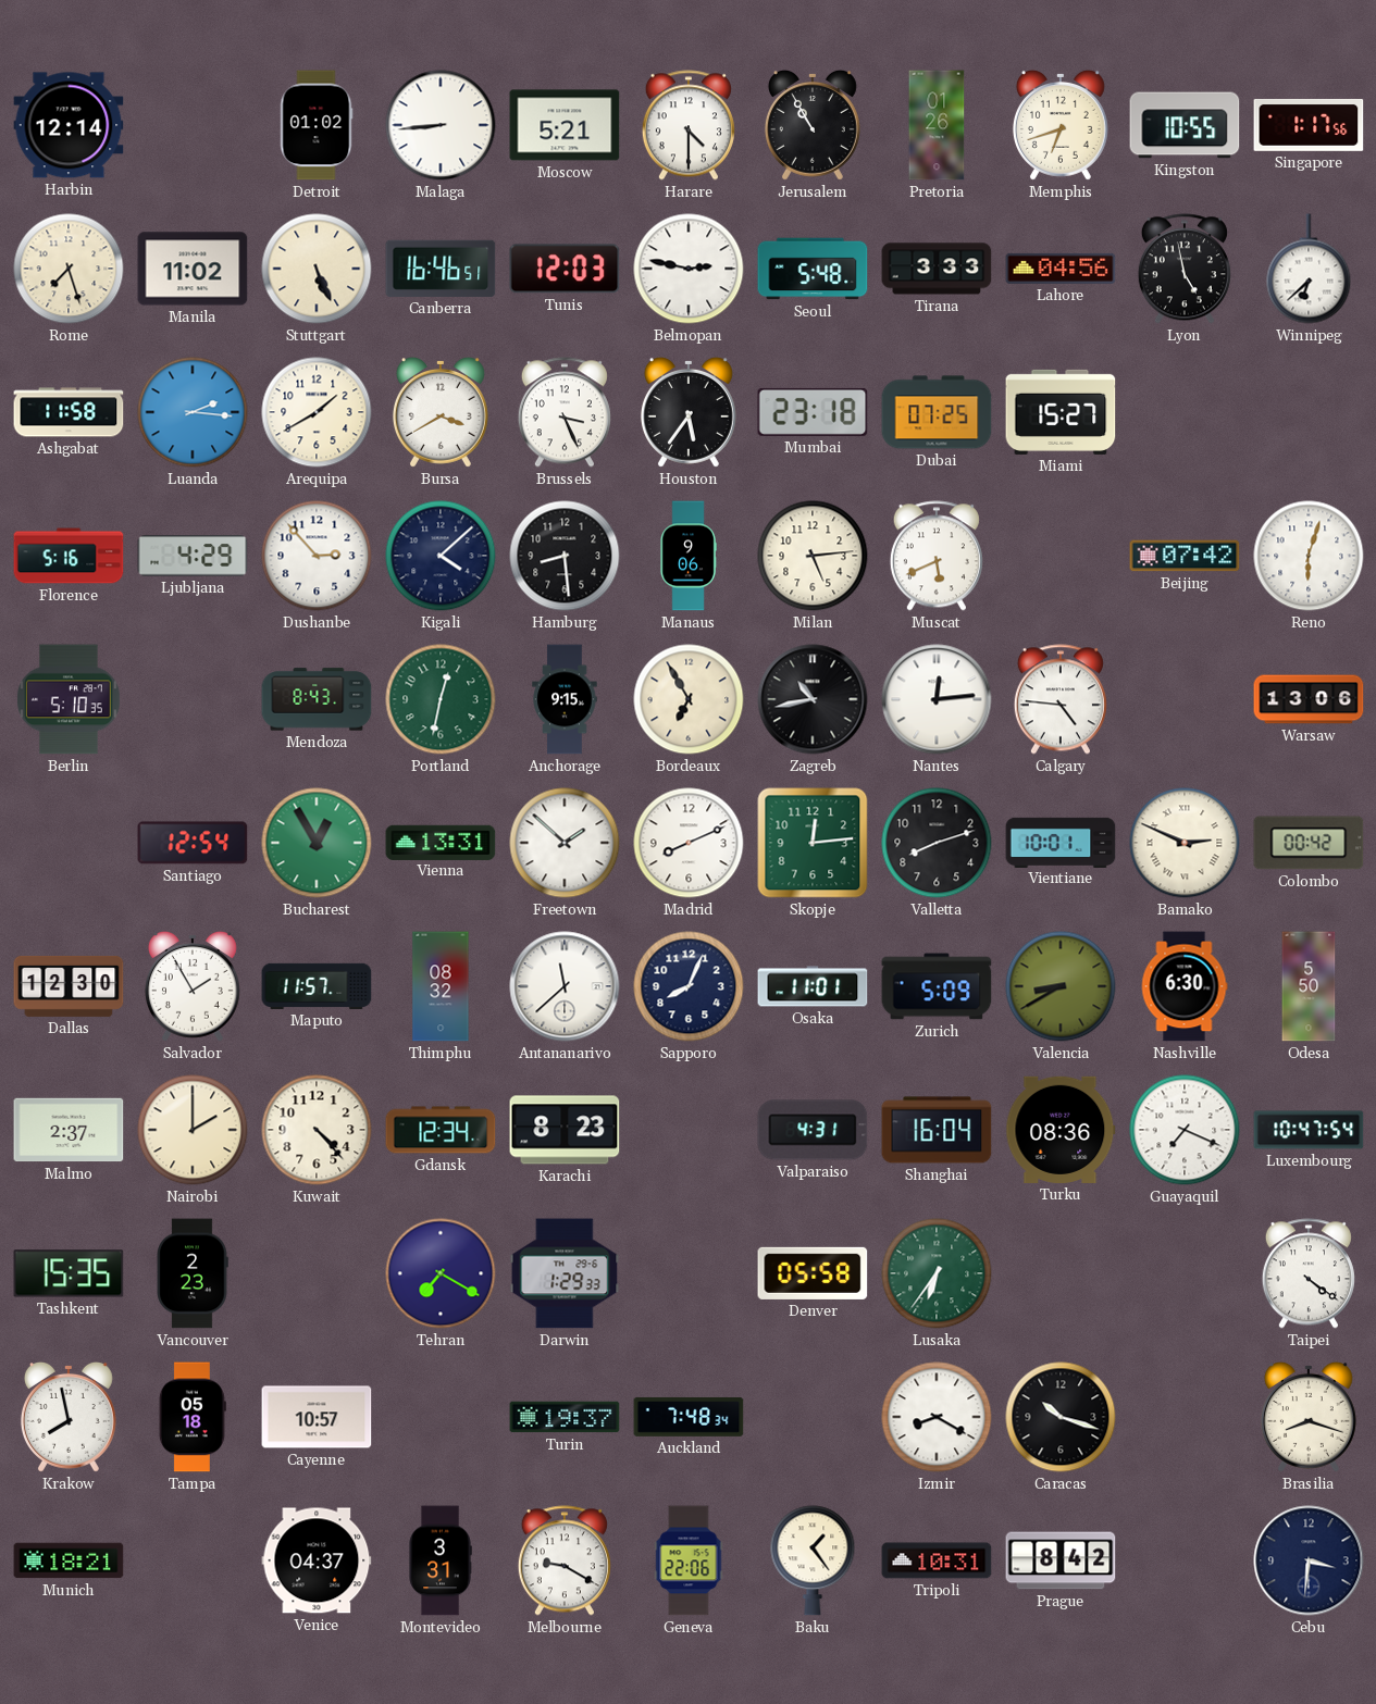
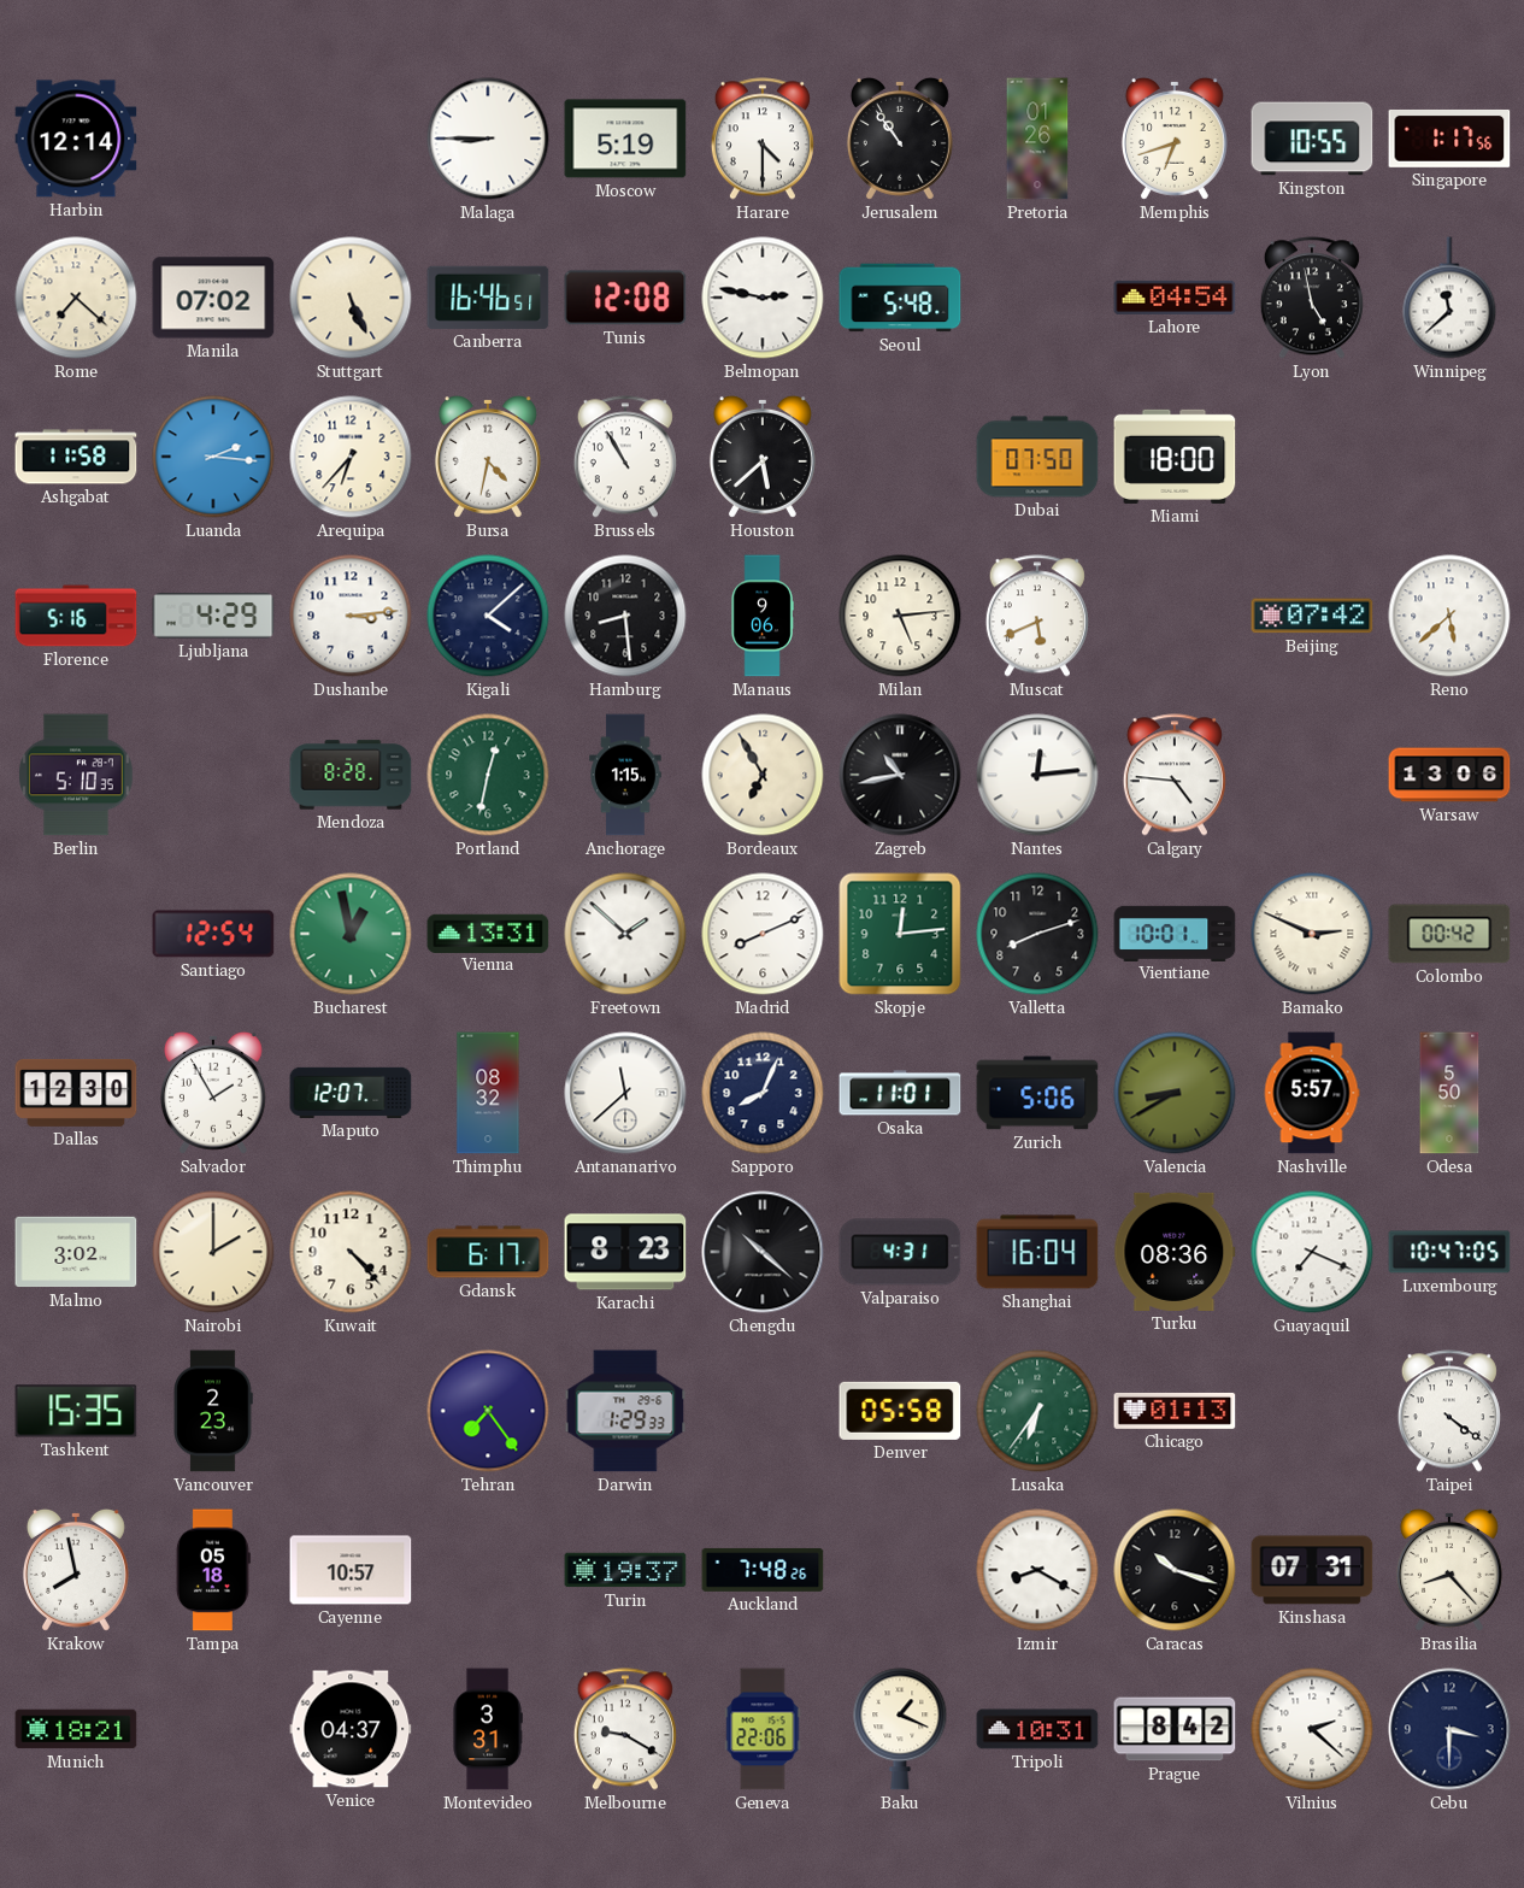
Detroit: 01:02 -> none (317, 125)
Malaga: 8:44 -> 8:45 (488, 139)
Moscow: 5:21 -> 5:19 (625, 139)
Jerusalem: 10:55 -> 10:54 (900, 139)
Rome: 7:27 -> 7:22 (76, 298)
Manila: 11:02 -> 07:02 (213, 298)
Tunis: 12:03 -> 12:08 (625, 298)
Tirana: 3:33 -> none (937, 269)
Lahore: 04:56 -> 04:54 (1175, 298)
Winnipeg: 6:38 -> 11:38 (1449, 298)
Arequipa: 1:40 -> 6:37 (351, 457)
Bursa: 3:40 -> 4:32 (488, 457)
Brussels: 3:26 -> 10:55 (625, 457)
Houston: 5:36 -> 5:38 (763, 457)
Mumbai: 23:18 -> none (813, 412)
Dubai: 07:25 -> 07:50 (1037, 457)
Miami: 15:27 -> 18:00 (1175, 457)
Dushanbe: 2:53 -> 3:14 (351, 616)
Reno: 6:03 -> 5:38 (1449, 616)
Mendoza: 8:43 -> 8:28 (351, 775)
Anchorage: 9:15 -> 1:15 (625, 775)
Bucharest: 12:55 -> 12:58 (351, 934)
Maputo: 11:57 -> 12:07 (351, 1093)
Zurich: 5:09 -> 5:06 (1037, 1093)
Nashville: 6:30 -> 5:57 (1312, 1093)
Malmo: 2:37 -> 3:02 (76, 1252)
Gdansk: 12:34 -> 6:17 (488, 1252)
Chengdu: none -> 10:22 (763, 1252)
Luxembourg: 10:47:54 -> 10:47:05 (1449, 1252)
Tehran: 7:20 -> 7:24 (488, 1411)
Chicago: none -> 01:13 (1175, 1411)
Auckland: 7:48:34 -> 7:48:26 (763, 1570)
Kinshasa: none -> 07:31 (1312, 1570)
Brasilia: 8:18 -> 8:23 (1449, 1570)
Baku: 1:24 -> 1:19 (900, 1729)
Vilnius: none -> 2:22 (1312, 1729)
Cebu: 3:31 -> 3:30 (1449, 1729)
